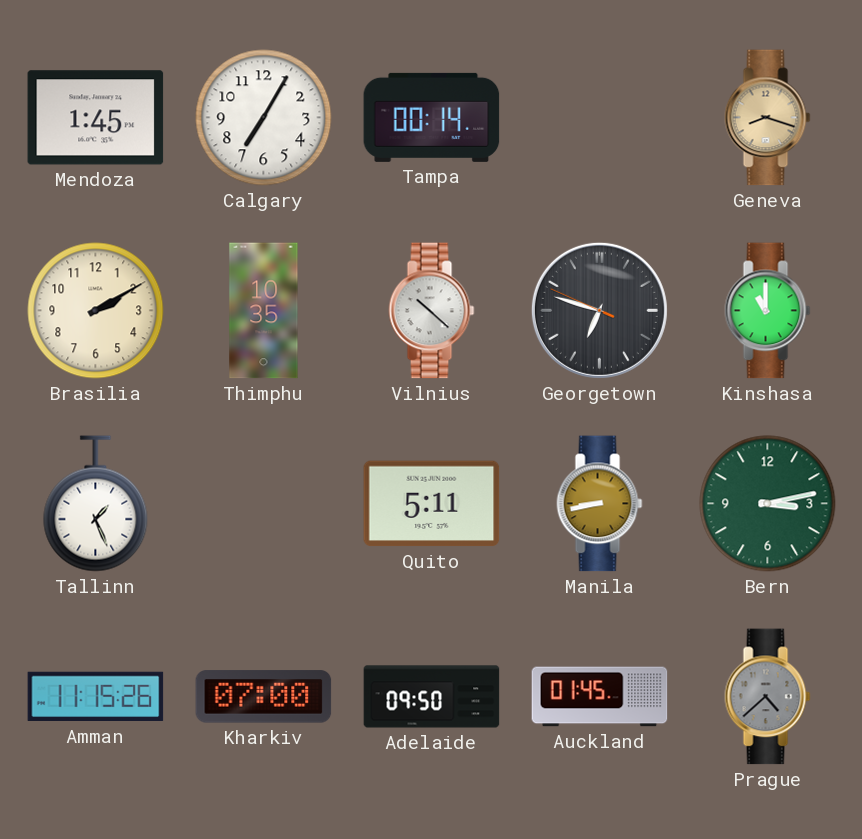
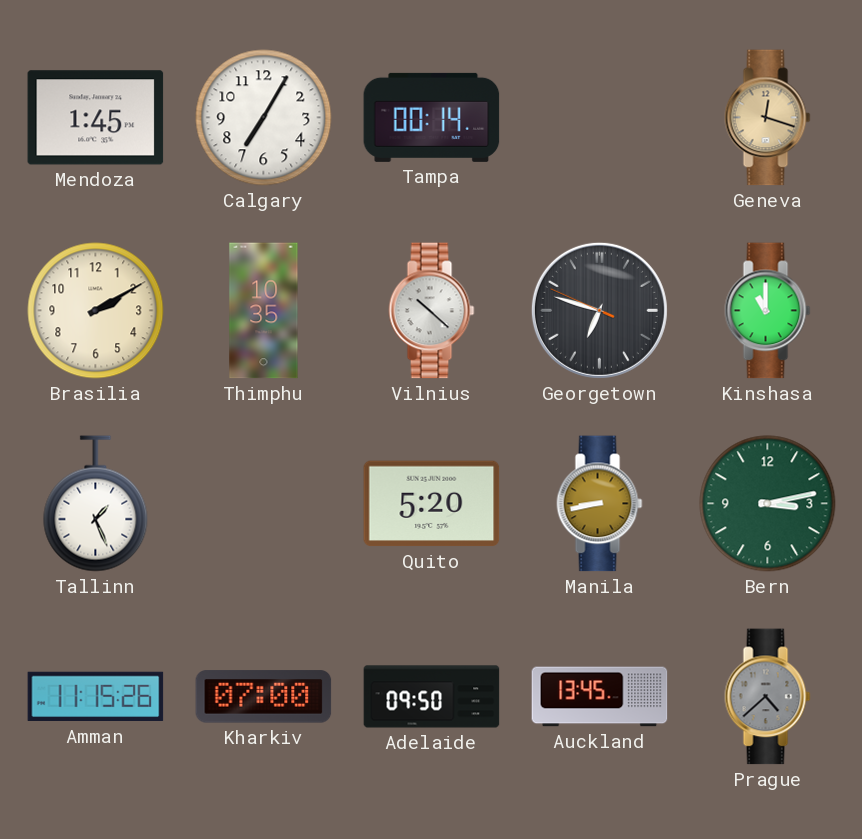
Geneva: 8:18 -> 12:18 (768, 118)
Quito: 5:11 -> 5:20 (432, 504)
Auckland: 01:45 -> 13:45 (600, 697)
